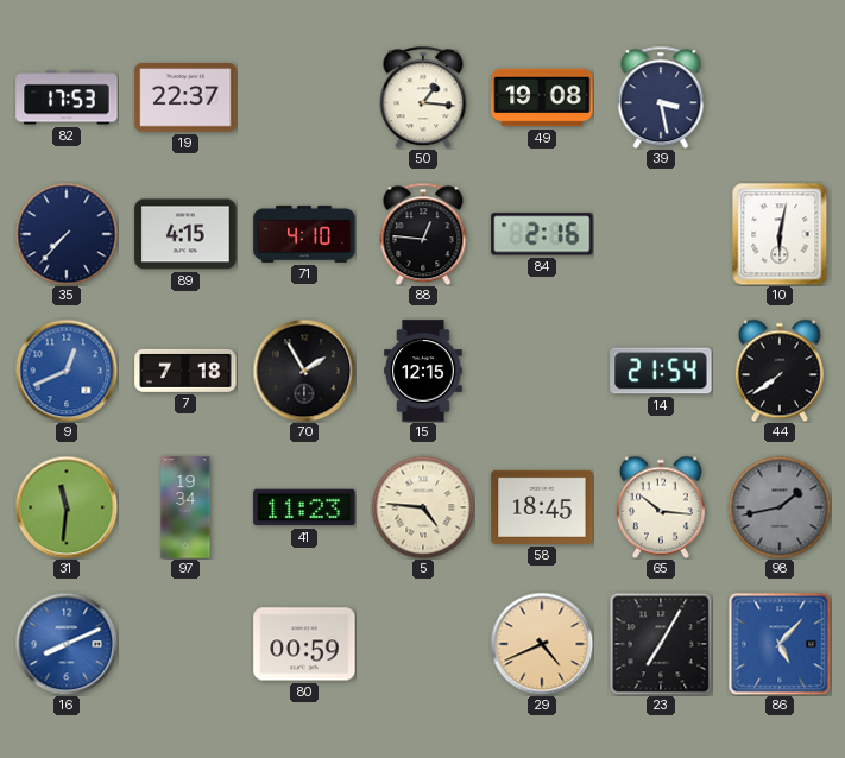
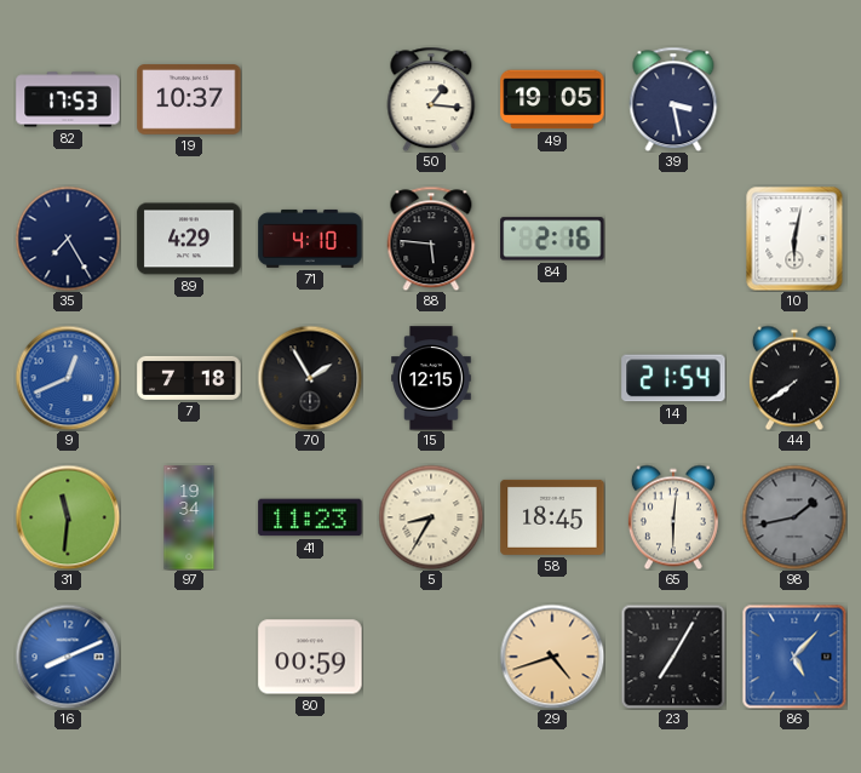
19: 22:37 -> 10:37 (189, 99)
49: 19:08 -> 19:05 (552, 99)
35: 7:37 -> 7:25 (68, 239)
89: 4:15 -> 4:29 (189, 239)
88: 12:46 -> 5:46 (431, 239)
5: 4:46 -> 8:35 (431, 517)
65: 10:16 -> 6:01 (673, 517)
29: 4:41 -> 4:42 (552, 657)
